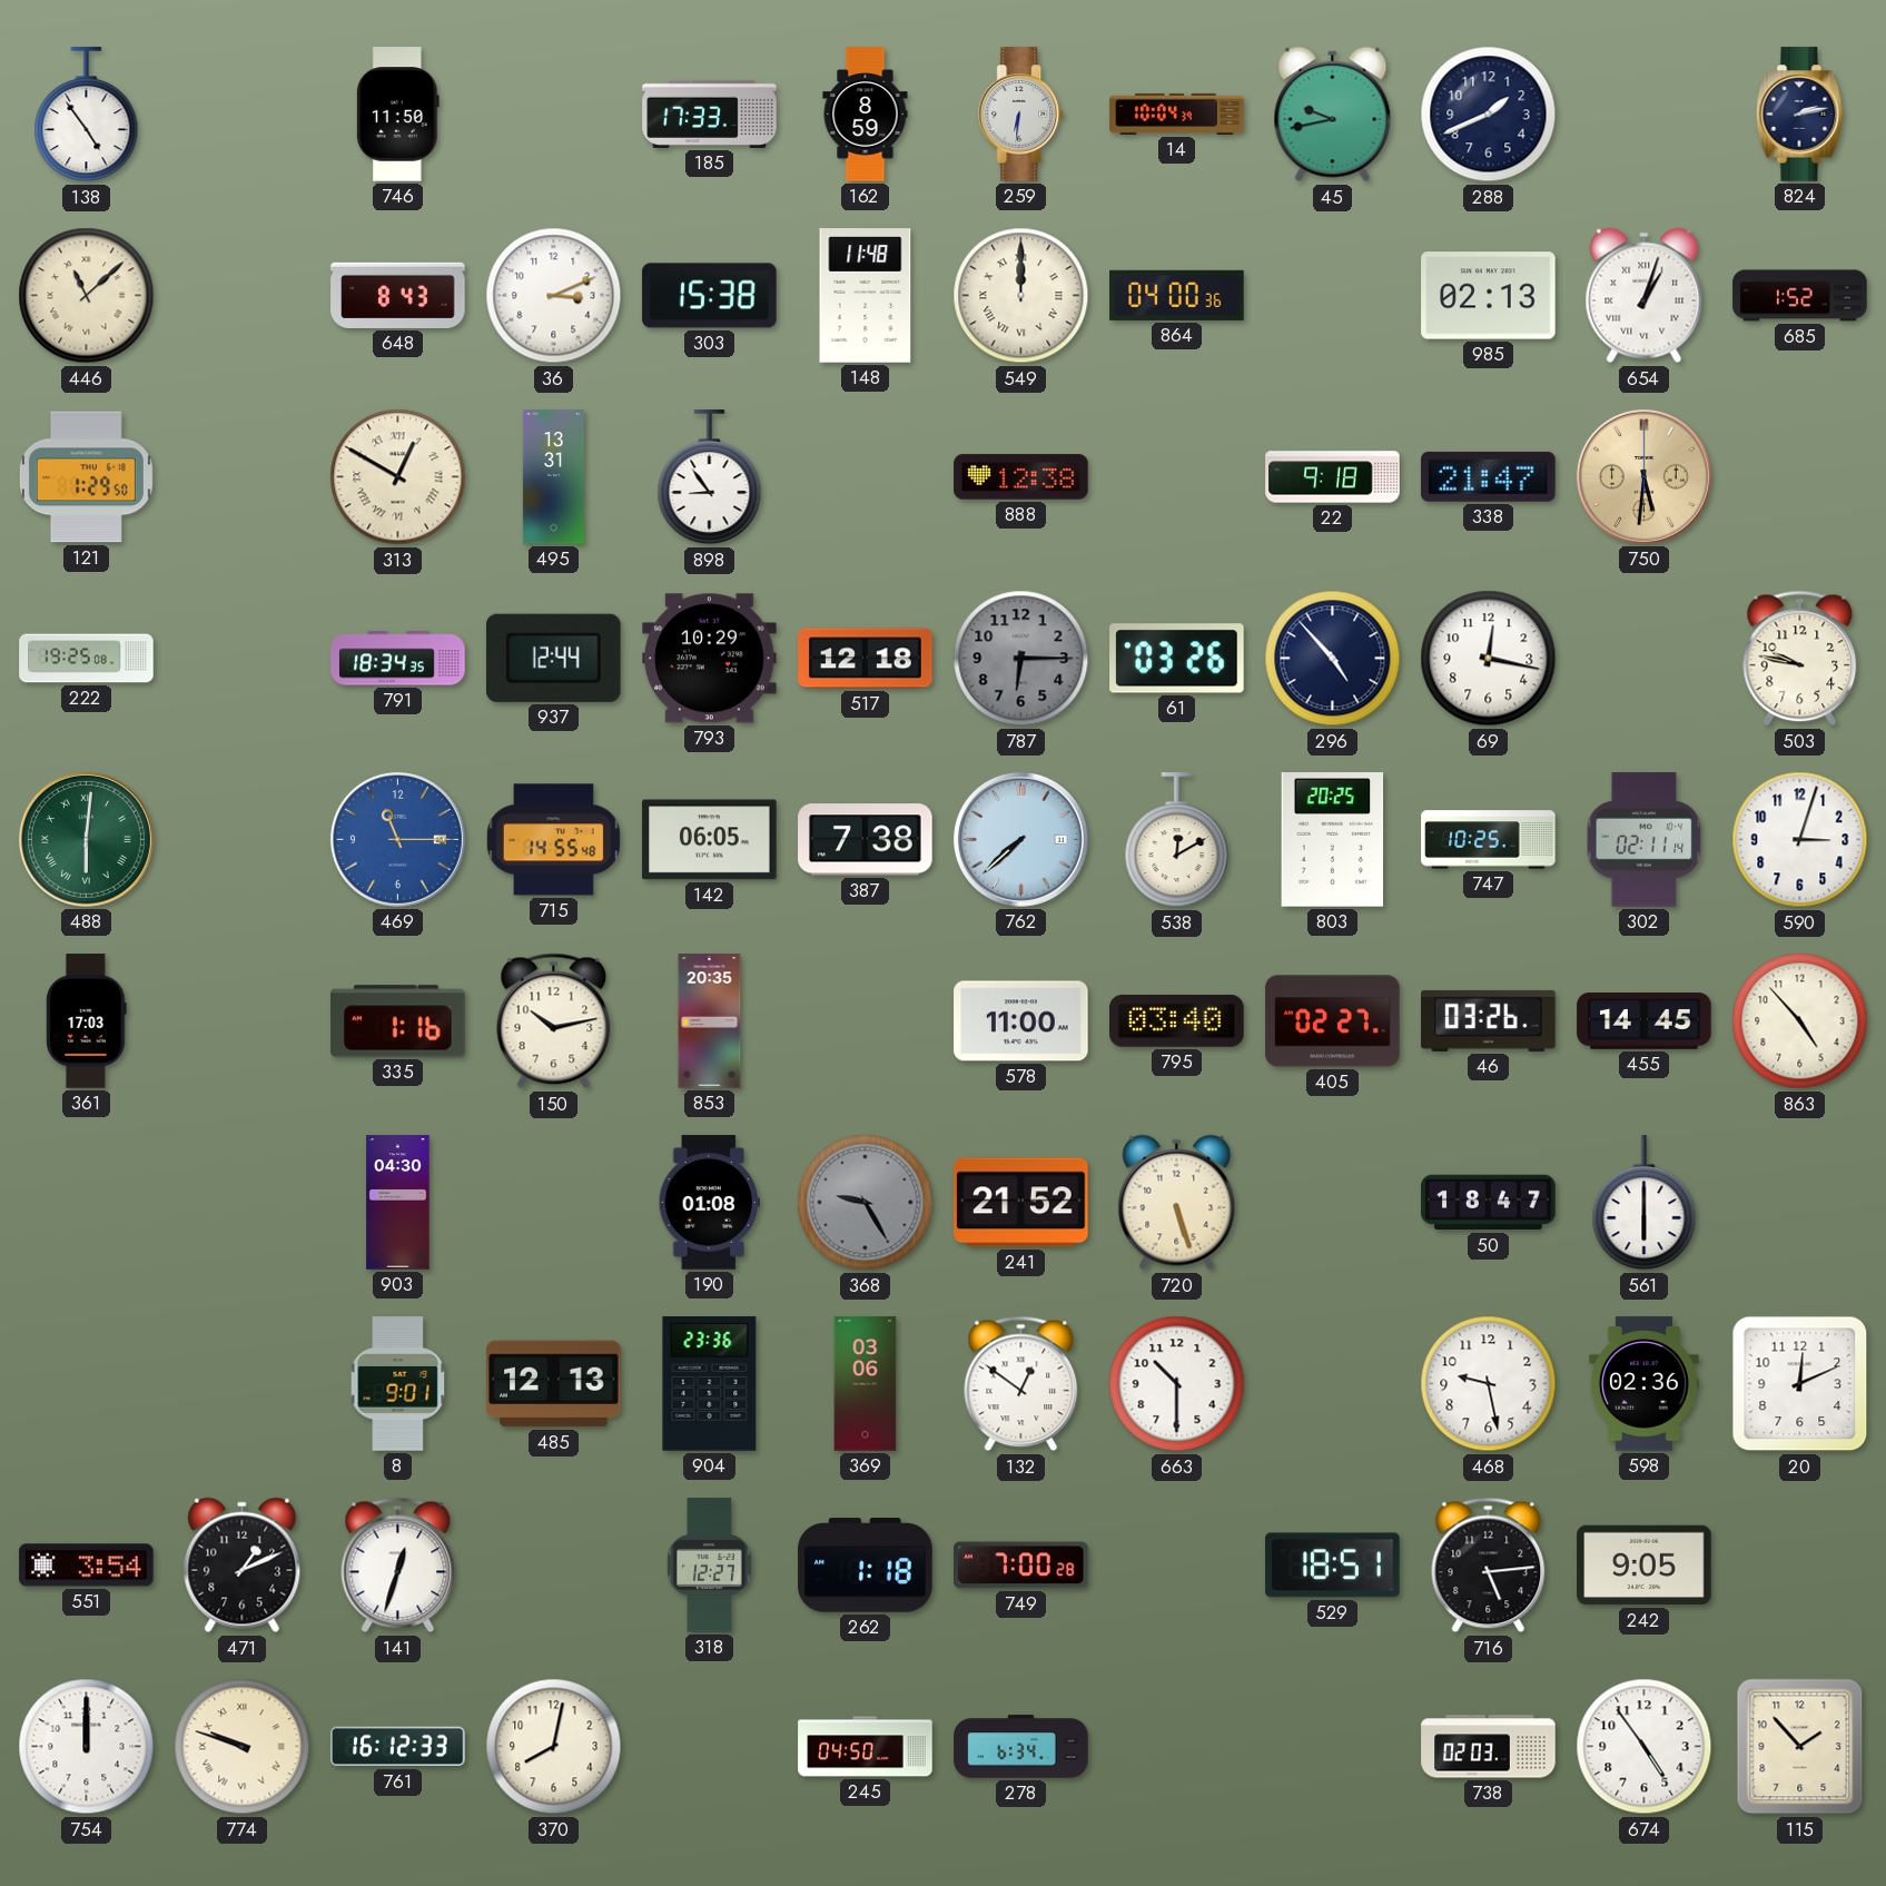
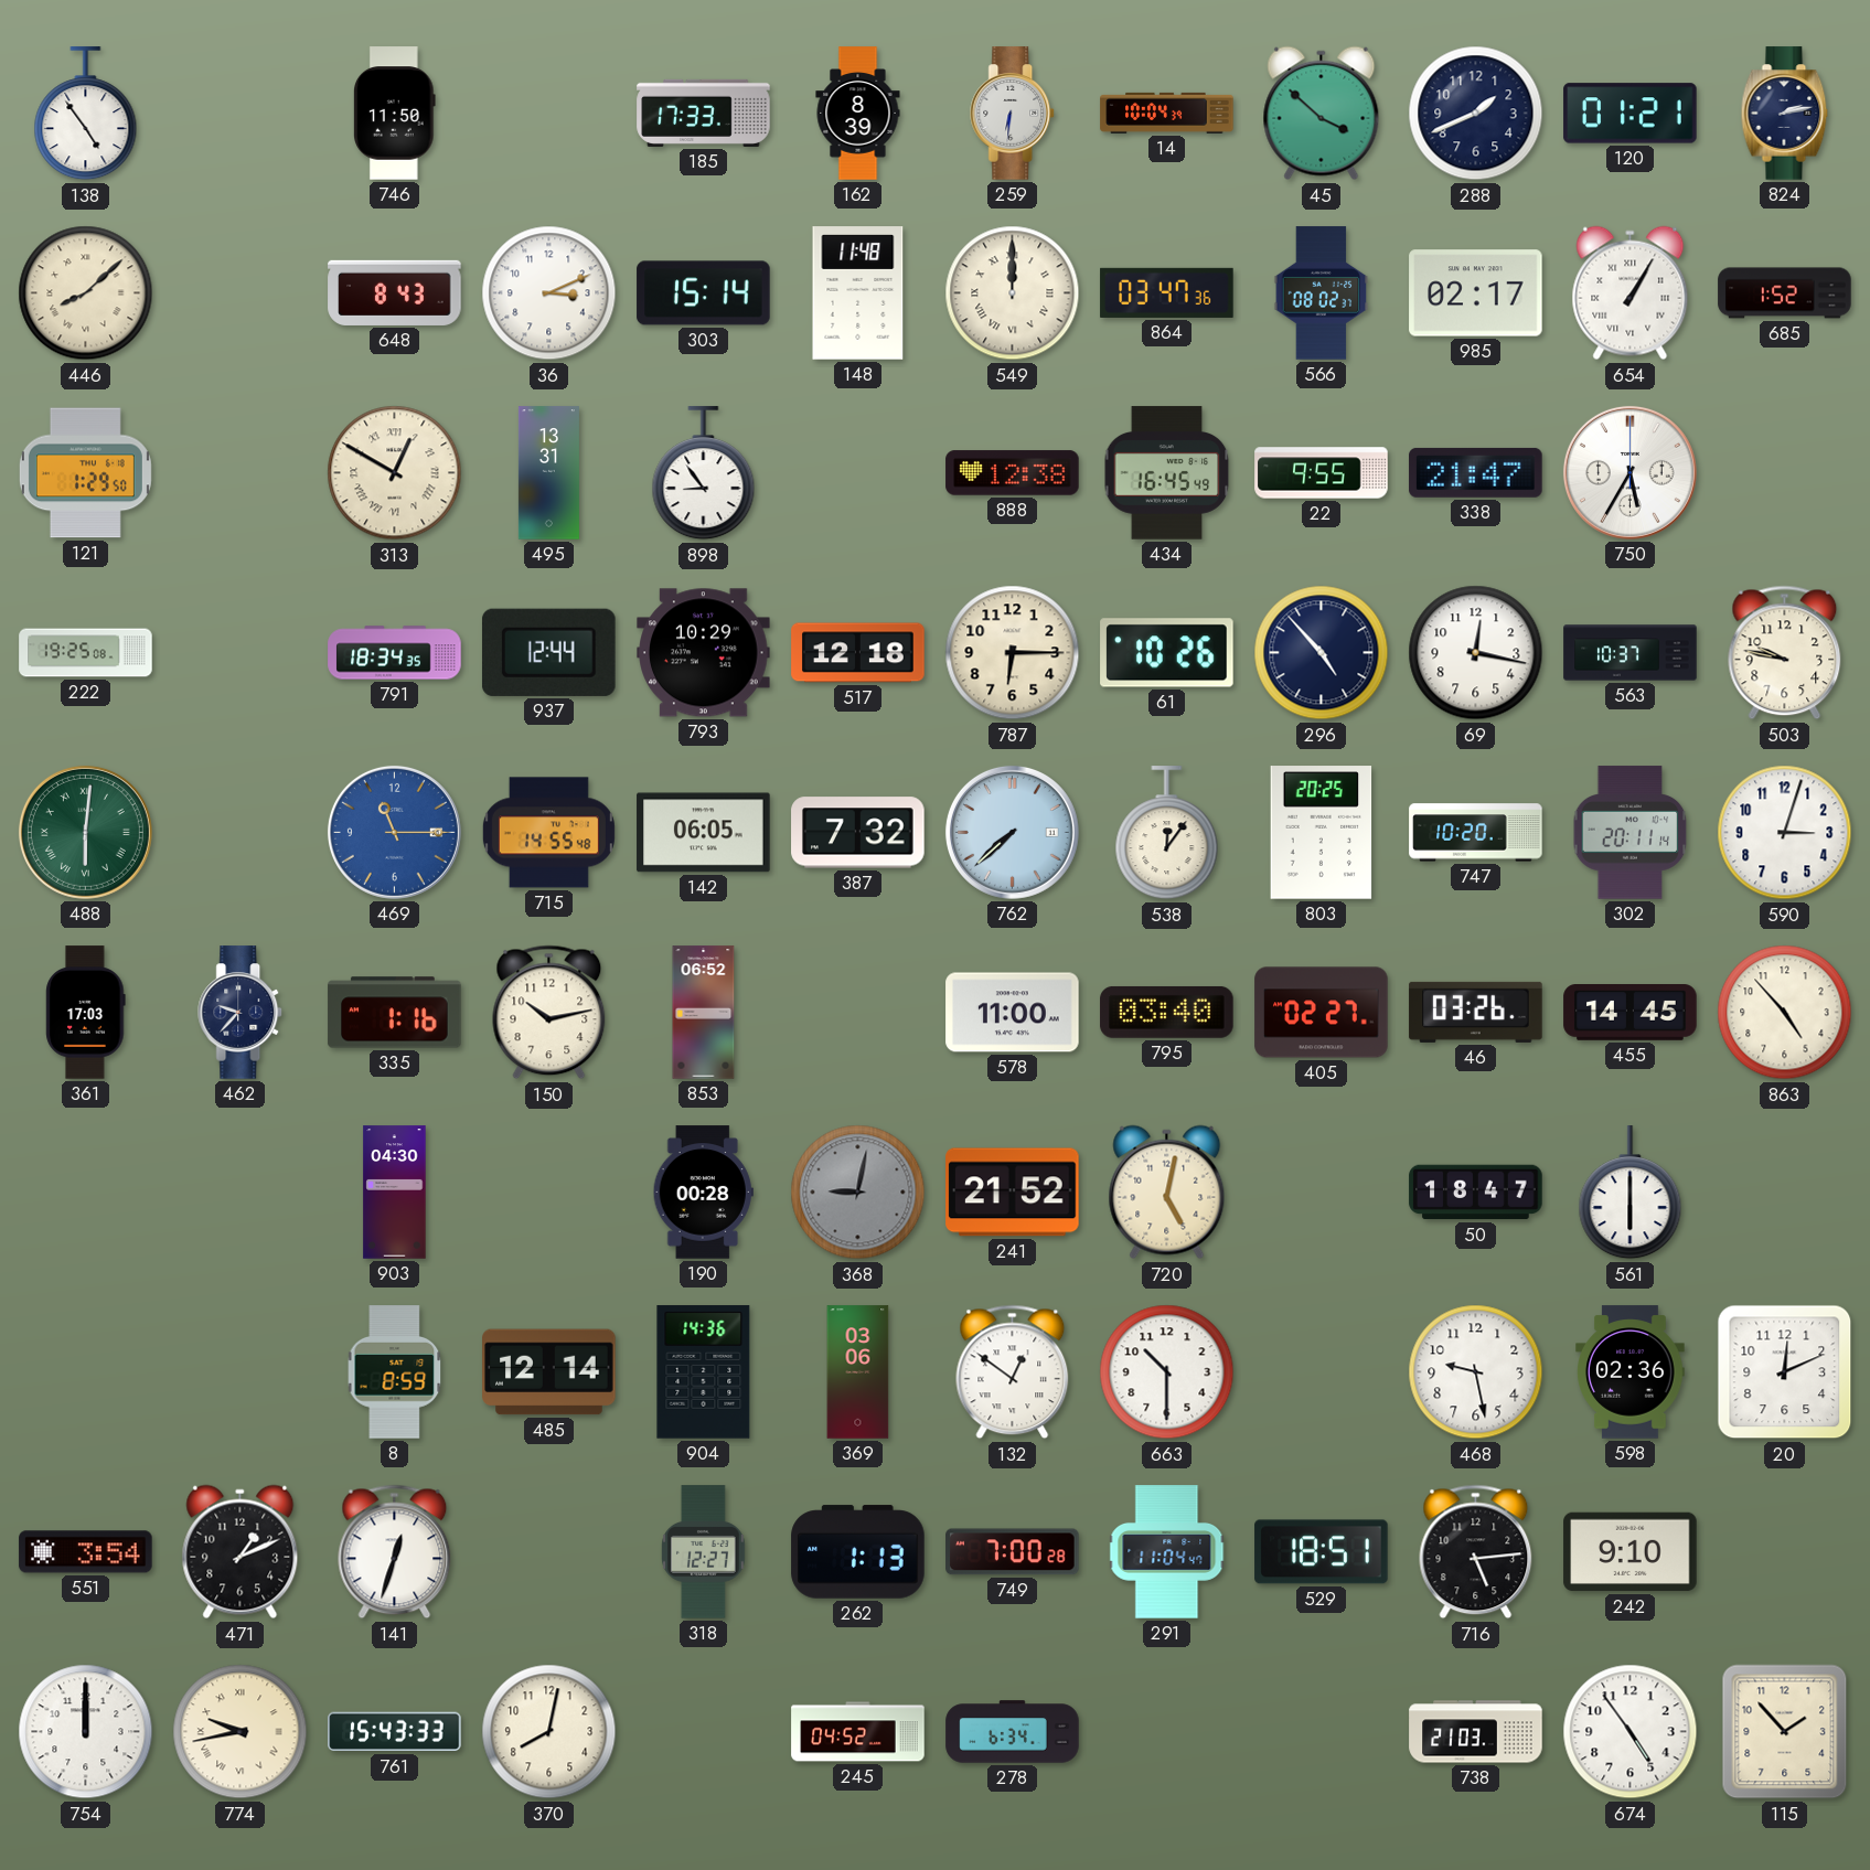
162: 8:59 -> 8:39 (858, 114)
45: 9:43 -> 3:52 (1322, 114)
120: none -> 01:21 (1631, 114)
446: 11:08 -> 8:08 (86, 293)
303: 15:38 -> 15:14 (704, 293)
864: 04:00 -> 03:47 (1167, 292)
566: none -> 08:02 (1322, 293)
985: 02:13 -> 02:17 (1476, 293)
654: 1:03 -> 1:05 (1631, 293)
434: none -> 16:45 (1167, 473)
22: 9:18 -> 9:55 (1322, 473)
750: 5:31 -> 5:35 (1629, 472)
750 dial: champagne -> white (1629, 472)
787 dial: grey -> cream (1013, 653)
61: 03:26 -> 10:26 (1167, 653)
563: none -> 10:37 (1631, 653)
387: 7:38 -> 7:32 (858, 833)
538: 12:10 -> 12:06 (1167, 833)
747: 10:25 -> 10:20 (1476, 833)
302: 02:11 -> 20:11 (1631, 833)
462: none -> 9:37 (241, 1013)
853: 20:35 -> 06:52 (704, 1013)
190: 01:08 -> 00:28 (703, 1193)
368: 9:25 -> 9:02 (858, 1193)
720: 5:27 -> 5:02 (1167, 1193)
8: 9:01 -> 8:59 (395, 1372)
485: 12:13 -> 12:14 (549, 1372)
904: 23:36 -> 14:36 (704, 1372)
262: 1:18 -> 1:13 (858, 1552)
291: none -> 11:04 (1167, 1552)
242: 9:05 -> 9:10 (1631, 1552)
774: 9:48 -> 9:43 (241, 1732)
761: 16:12 -> 15:43 (395, 1732)
245: 04:50 -> 04:52 (858, 1732)
738: 02:03 -> 21:03 (1476, 1732)
